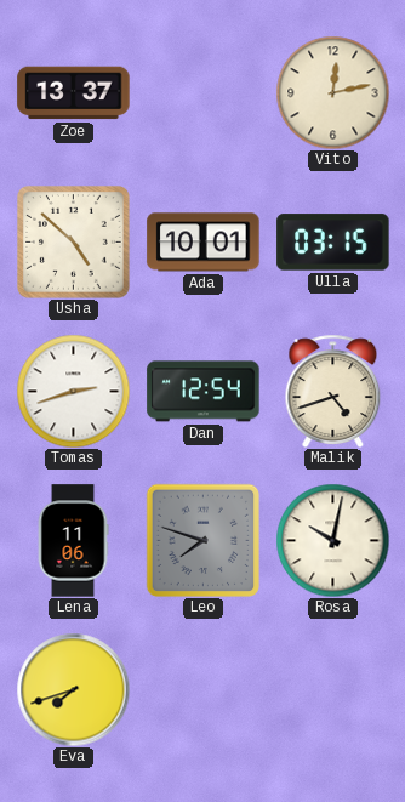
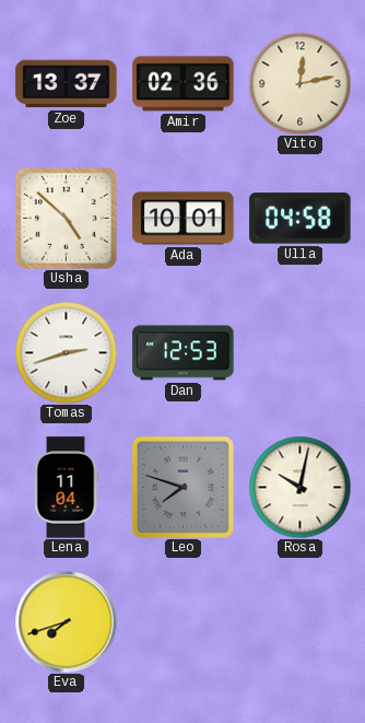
Amir: none -> 02:36 (184, 84)
Ulla: 03:15 -> 04:58 (301, 219)
Dan: 12:54 -> 12:53 (184, 353)
Malik: 4:42 -> none (333, 391)
Lena: 11:06 -> 11:04 (66, 488)
